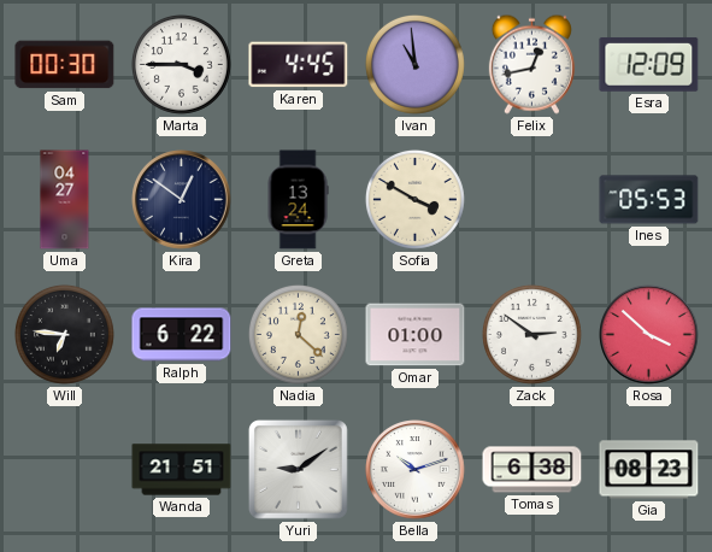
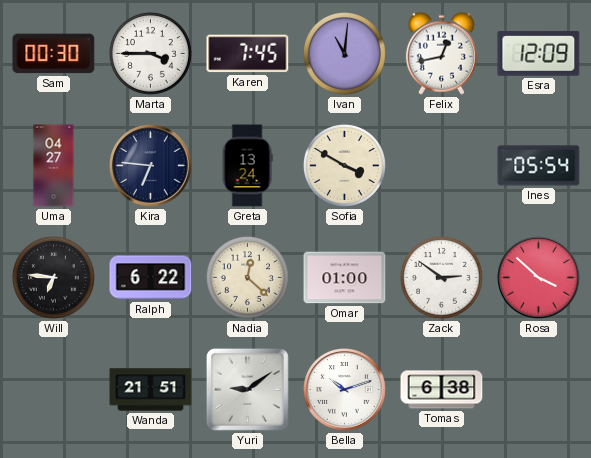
Karen: 4:45 -> 7:45 (248, 54)
Ivan: 10:59 -> 11:01 (344, 53)
Kira: 12:51 -> 6:46 (151, 166)
Ines: 05:53 -> 05:54 (539, 166)
Gia: 08:23 -> none (649, 470)
